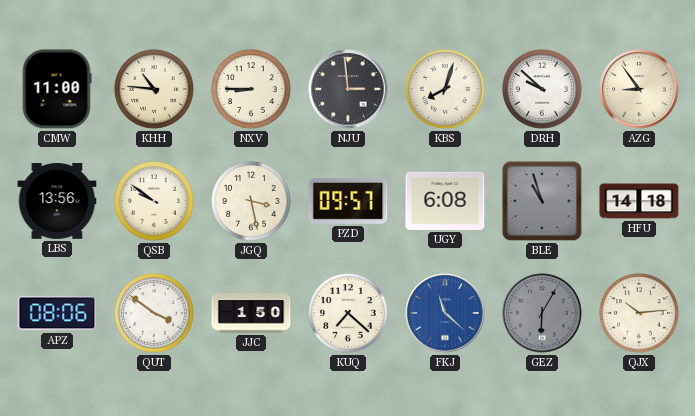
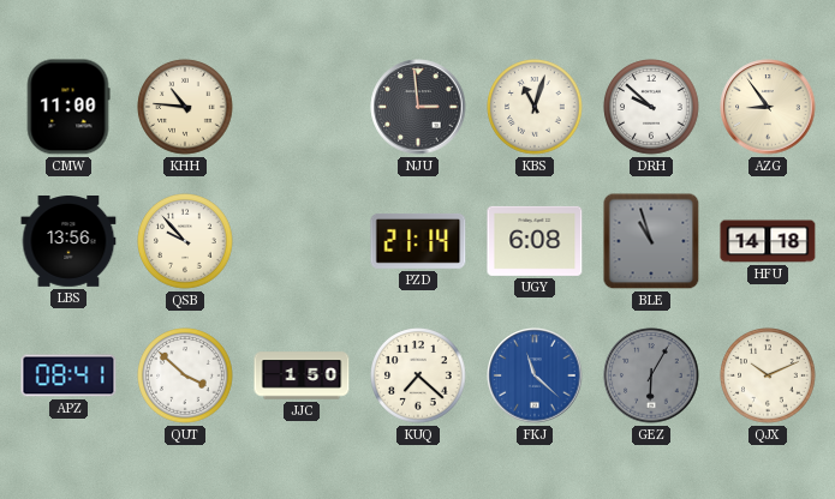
NXV: 8:45 -> none (251, 89)
KBS: 8:03 -> 11:03 (535, 107)
QSB: 9:51 -> 9:53 (185, 241)
JGQ: 3:28 -> none (251, 201)
PZD: 09:57 -> 21:14 (418, 241)
APZ: 08:06 -> 08:41 (68, 375)
QUT: 3:51 -> 3:52 (185, 375)
QJX: 10:14 -> 10:11 (768, 375)
